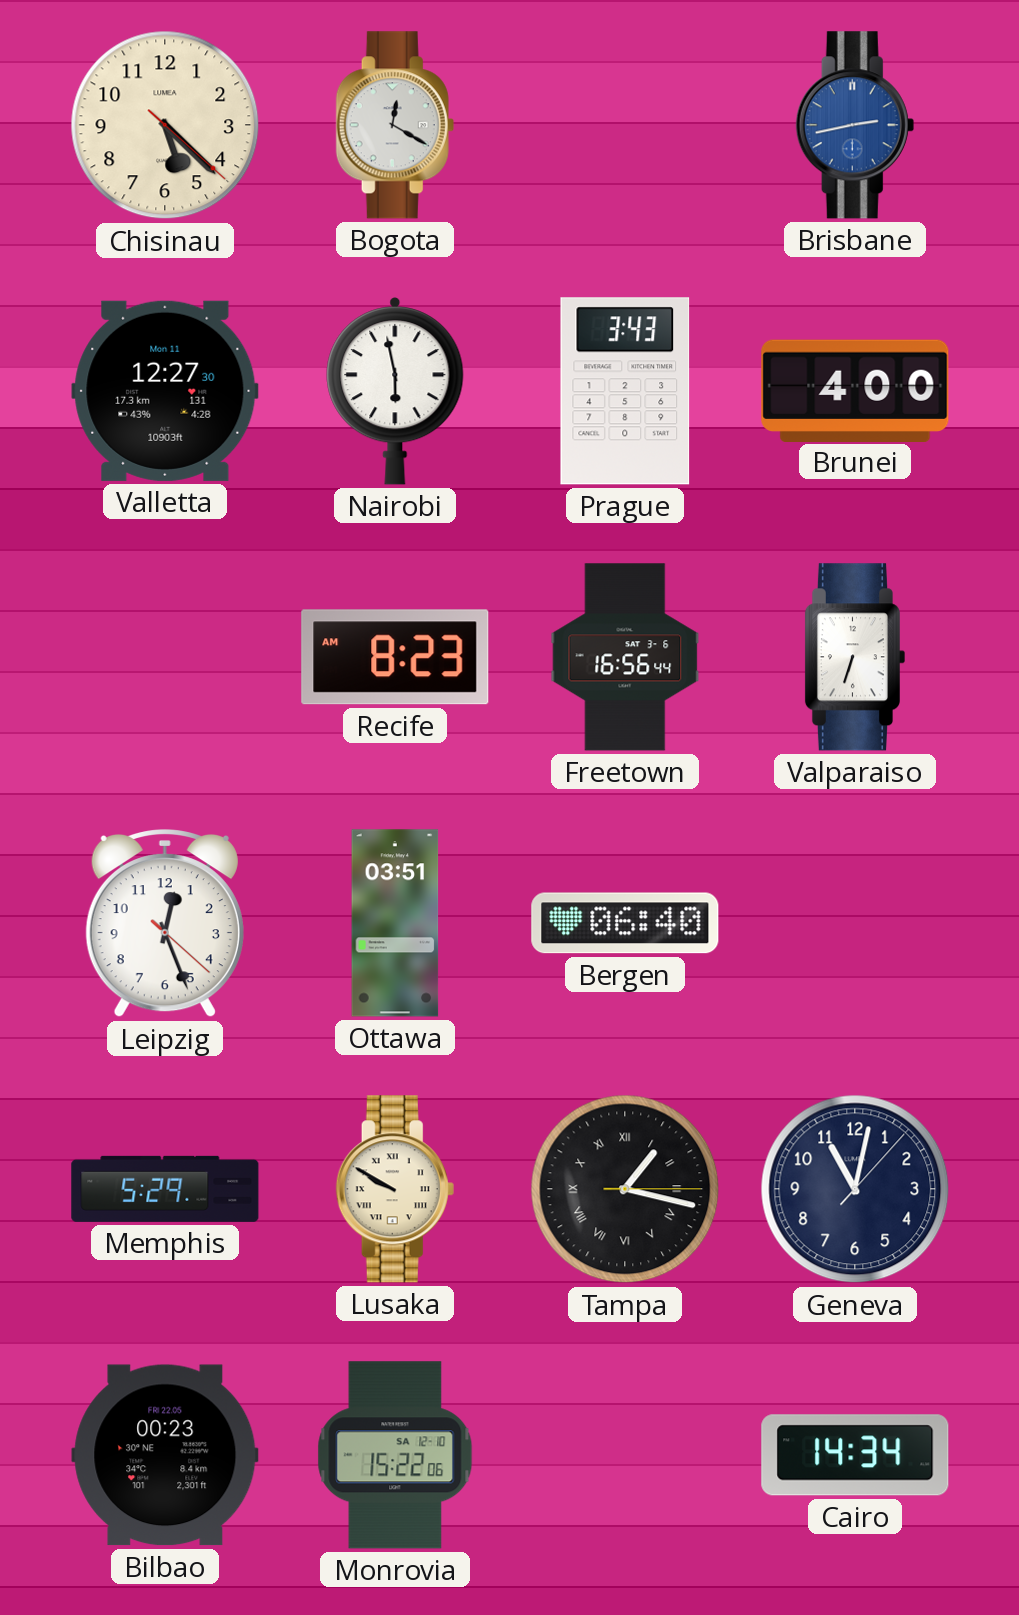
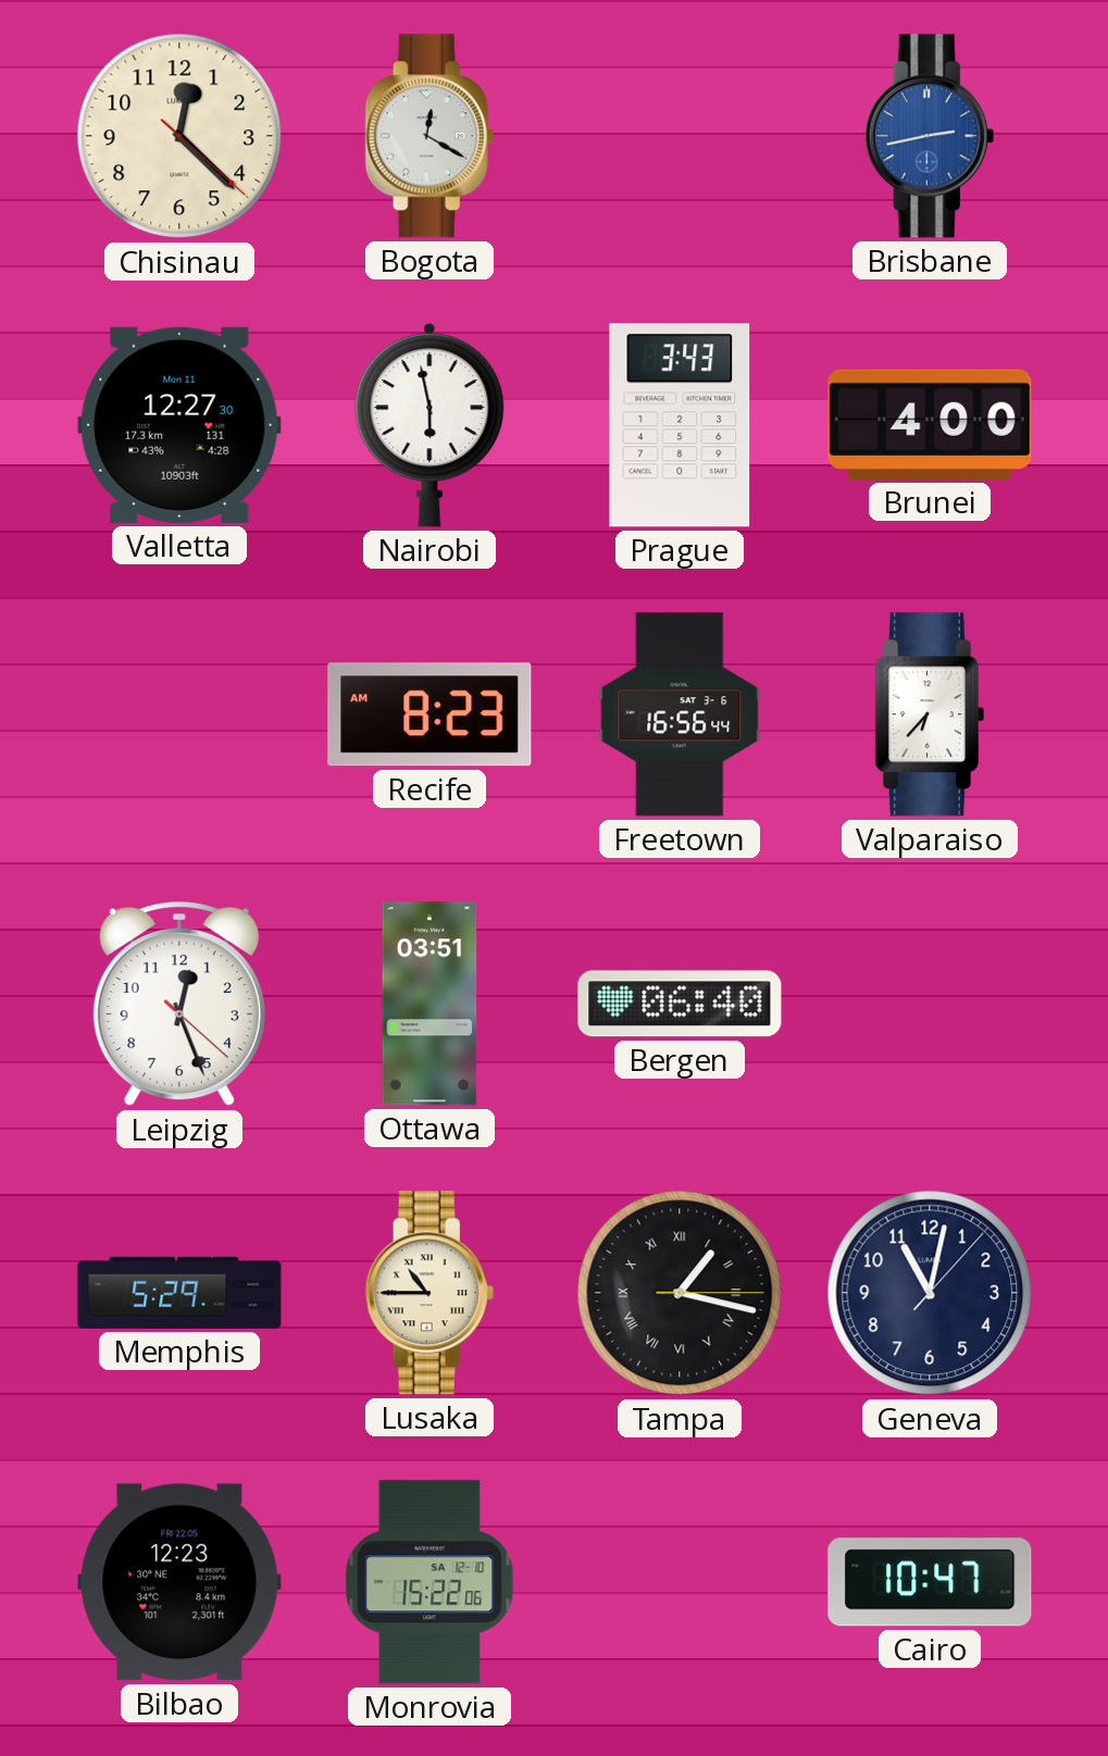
Chisinau: 5:22 -> 12:22 (179, 136)
Valparaiso: 6:33 -> 6:37 (930, 714)
Lusaka: 9:50 -> 10:45 (429, 1293)
Bilbao: 00:23 -> 12:23 (179, 1582)
Cairo: 14:34 -> 10:47 (930, 1582)
